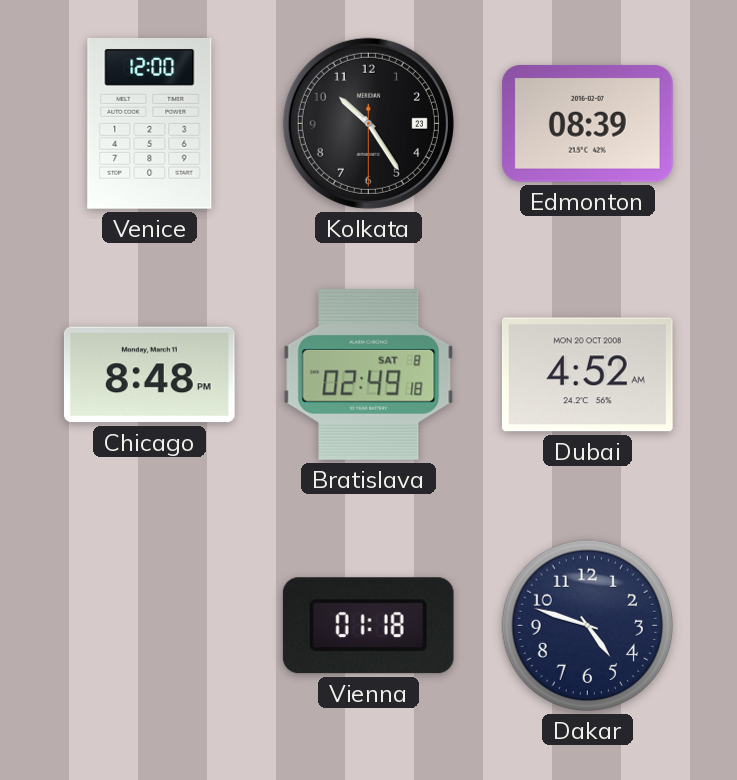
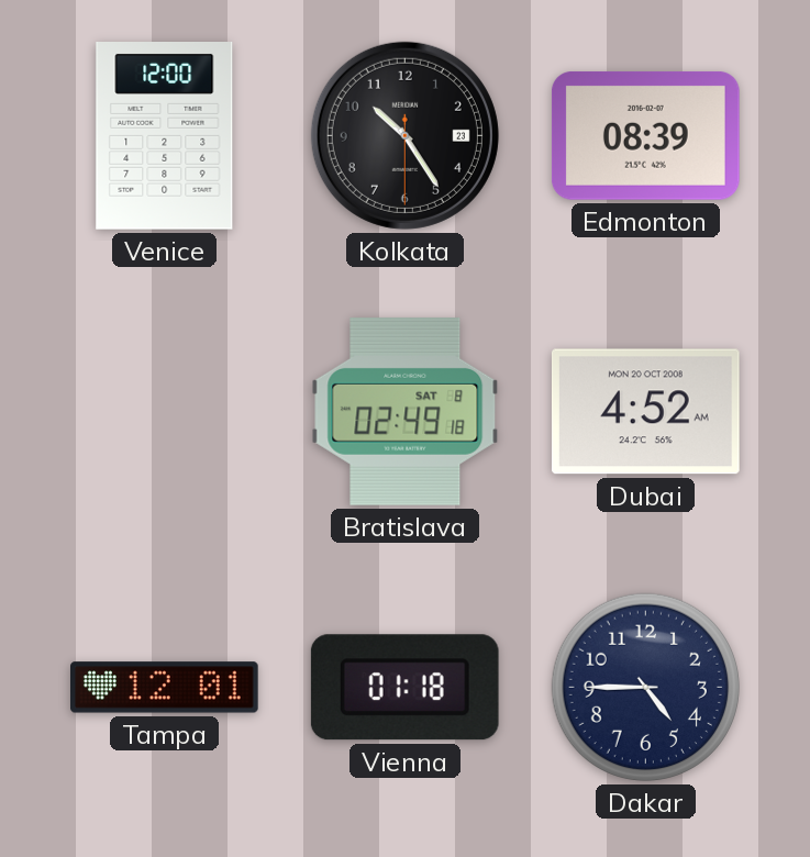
Chicago: 8:48 -> none (149, 375)
Tampa: none -> 12:01 (165, 688)
Dakar: 4:48 -> 4:45 (645, 687)
